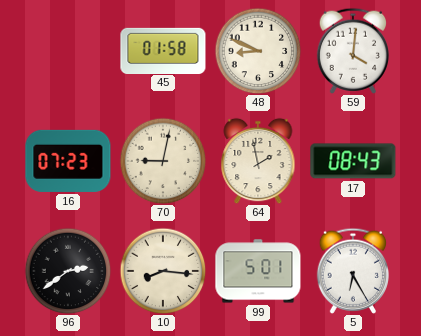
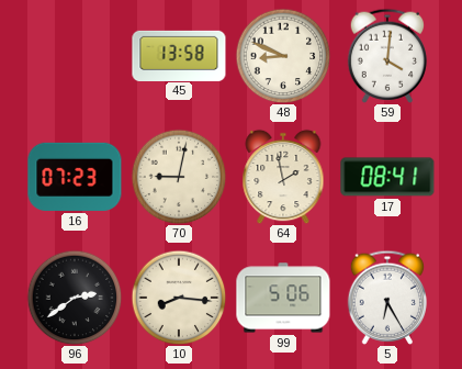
45: 01:58 -> 13:58 (179, 55)
17: 08:43 -> 08:41 (387, 177)
99: 5:01 -> 5:06 (283, 298)
